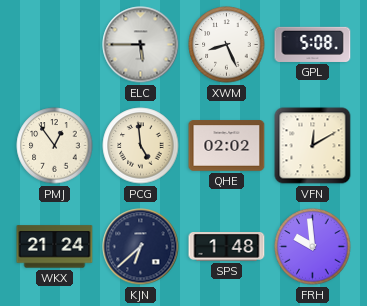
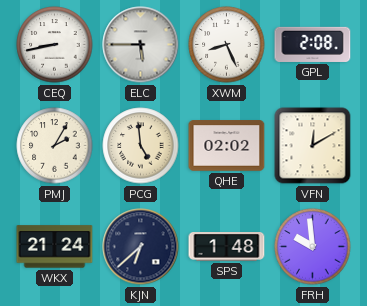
CEQ: none -> 8:43 (55, 45)
GPL: 5:08 -> 2:08 (313, 44)
PMJ: 12:54 -> 2:05 (55, 146)
